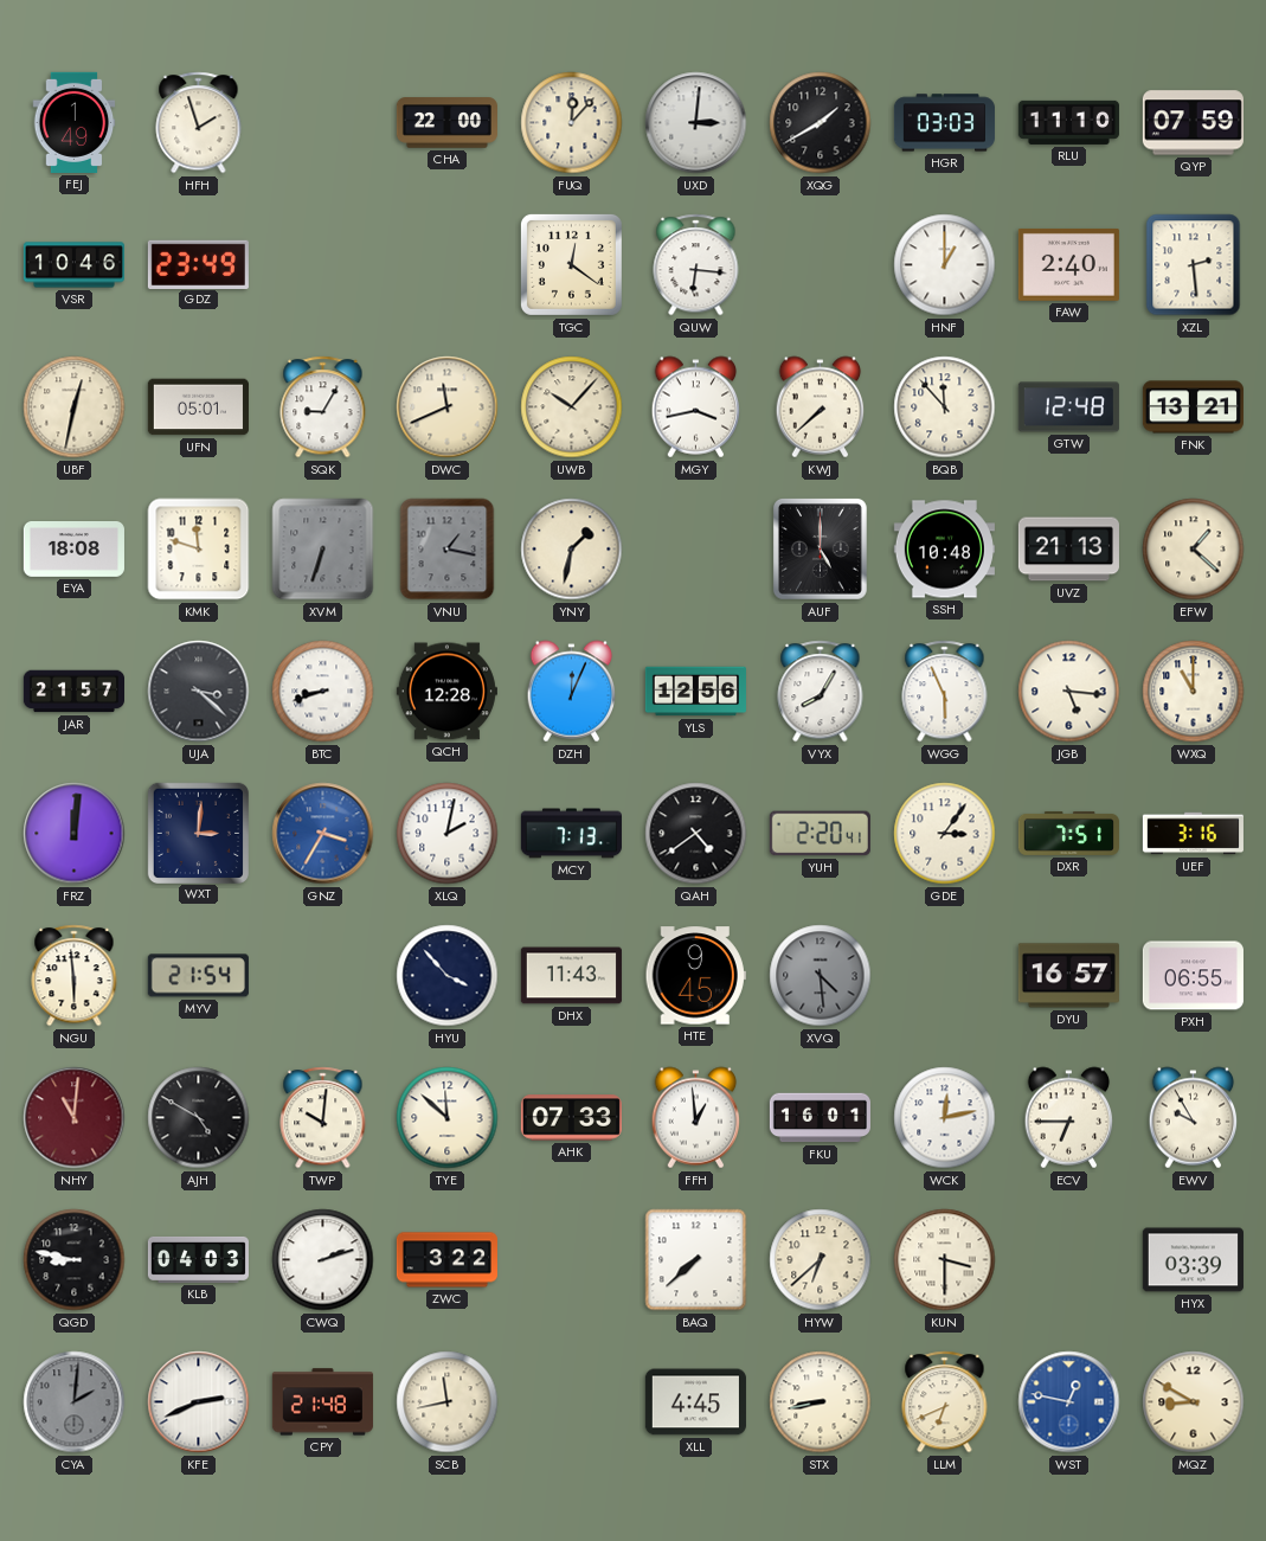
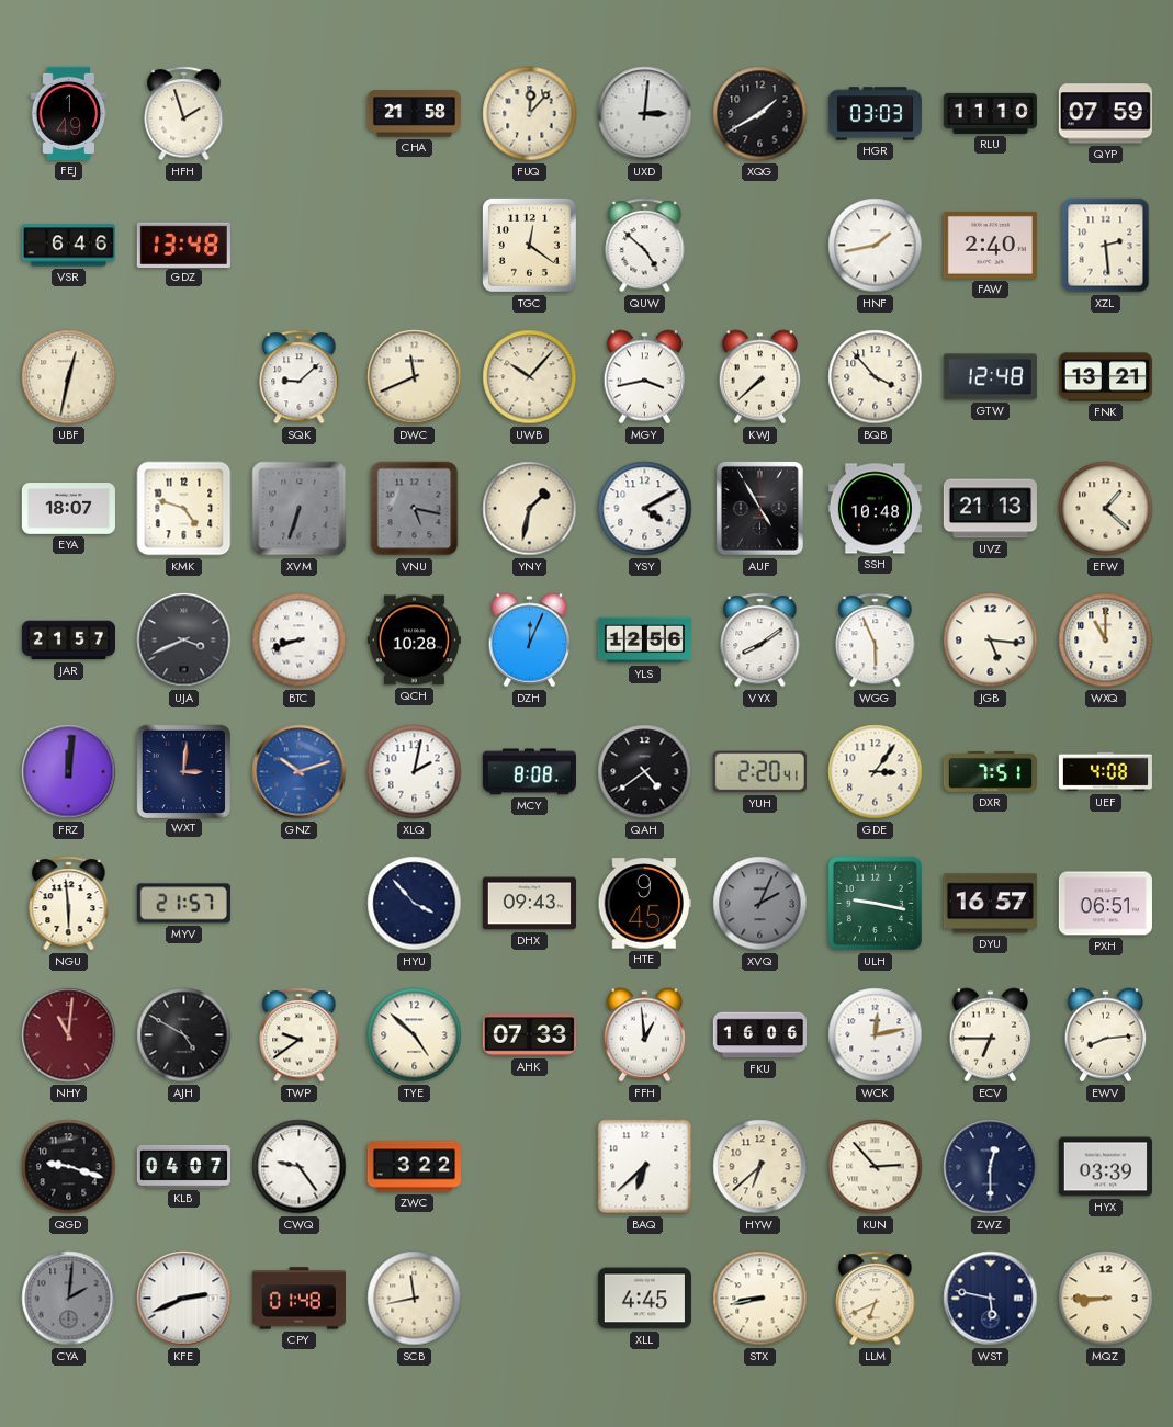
CHA: 22:00 -> 21:58 (414, 114)
VSR: 10:46 -> 6:46 (68, 246)
GDZ: 23:49 -> 13:48 (183, 245)
QUW: 6:16 -> 4:52 (645, 246)
HNF: 1:00 -> 1:43 (876, 246)
UFN: 05:01 -> none (198, 407)
SQK: 9:05 -> 9:08 (300, 377)
BQB: 11:53 -> 3:53 (876, 377)
EYA: 18:08 -> 18:07 (68, 509)
KMK: 11:48 -> 4:48 (184, 509)
VNU: 1:17 -> 5:17 (415, 509)
YSY: none -> 4:10 (645, 509)
AUF: 5:00 -> 4:55 (759, 508)
UJA: 3:22 -> 3:41 (184, 641)
QCH: 12:28 -> 10:28 (414, 641)
VYX: 8:05 -> 8:09 (760, 641)
GNZ: 3:35 -> 10:12 (300, 772)
MCY: 7:13 -> 8:08 (529, 772)
UEF: 3:16 -> 4:08 (1105, 772)
MYV: 21:54 -> 21:57 (183, 904)
DHX: 11:43 -> 09:43 (529, 904)
XVQ: 4:29 -> 2:04 (760, 904)
ULH: none -> 9:17 (875, 903)
PXH: 06:55 -> 06:51 (1105, 904)
TWP: 10:01 -> 9:39 (300, 1035)
TYE: 11:52 -> 4:52 (415, 1035)
FKU: 16:01 -> 16:06 (759, 1035)
EWV: 9:55 -> 8:14 (1106, 1035)
QGD: 8:47 -> 9:18 (69, 1167)
KLB: 04:03 -> 04:07 (183, 1166)
CWQ: 2:12 -> 9:24 (300, 1167)
BAQ: 7:38 -> 6:38 (645, 1167)
KUN: 3:30 -> 2:53 (876, 1167)
ZWZ: none -> 12:30 (991, 1167)
CPY: 21:48 -> 01:48 (298, 1299)
WST: 12:47 -> 5:47 (991, 1299)
WST dial: blue -> navy (991, 1299)
MQZ: 8:50 -> 8:45 (1106, 1299)
